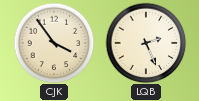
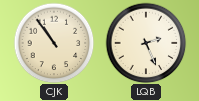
CJK: 3:54 -> 10:54 (54, 43)
